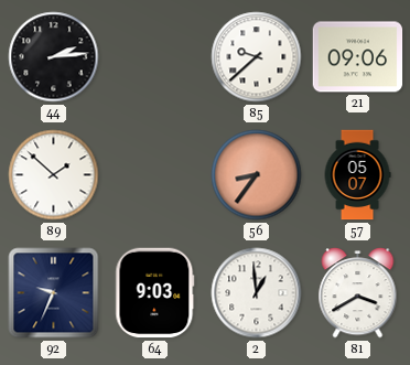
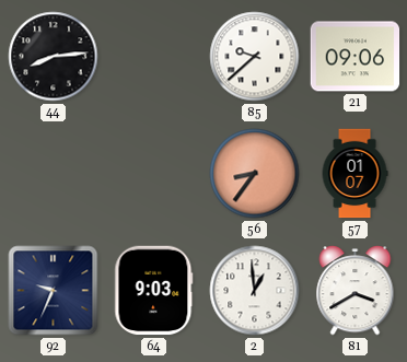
44: 2:14 -> 8:14 (54, 57)
89: 1:52 -> none (54, 175)
57: 05:07 -> 01:07 (354, 174)
